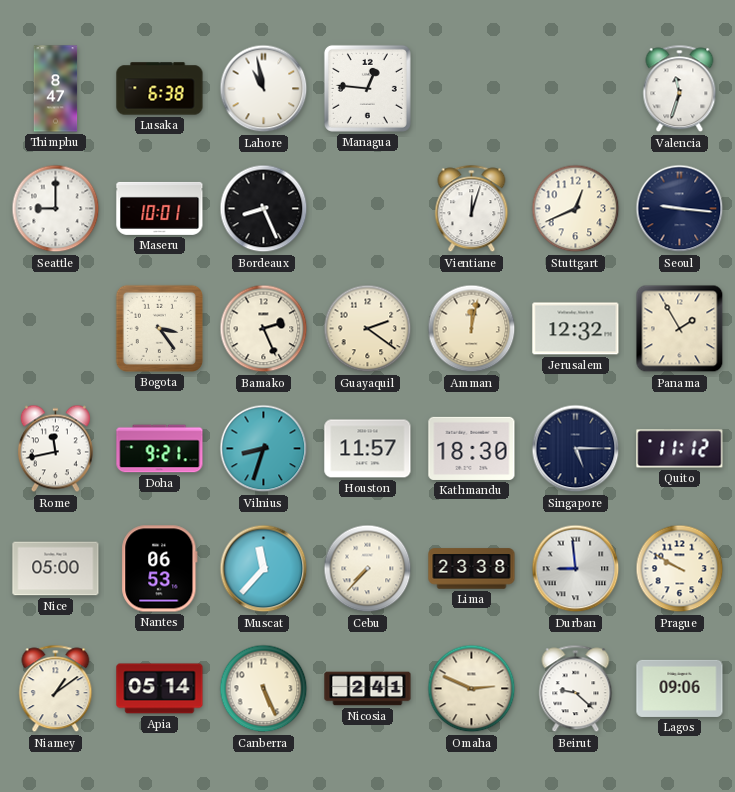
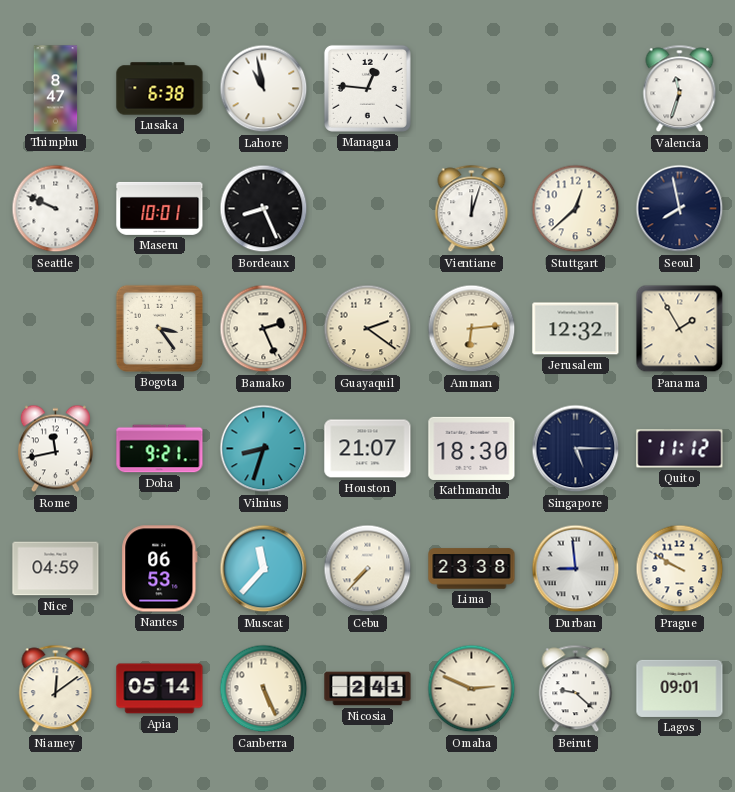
Seattle: 9:00 -> 9:49 (56, 209)
Stuttgart: 12:41 -> 12:38 (576, 209)
Seoul: 9:16 -> 7:58 (680, 209)
Amman: 12:02 -> 6:14 (472, 329)
Houston: 11:57 -> 21:07 (368, 449)
Nice: 05:00 -> 04:59 (56, 569)
Niamey: 1:09 -> 12:09 (56, 689)
Lagos: 09:06 -> 09:01 (680, 688)
